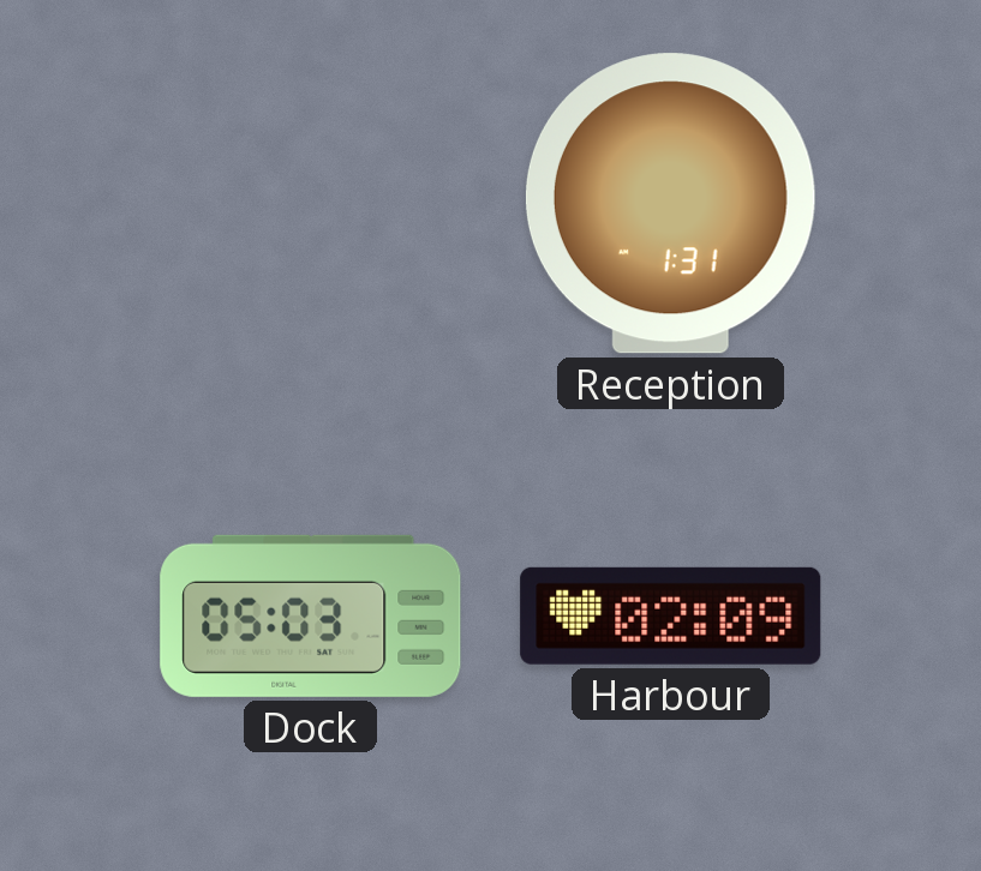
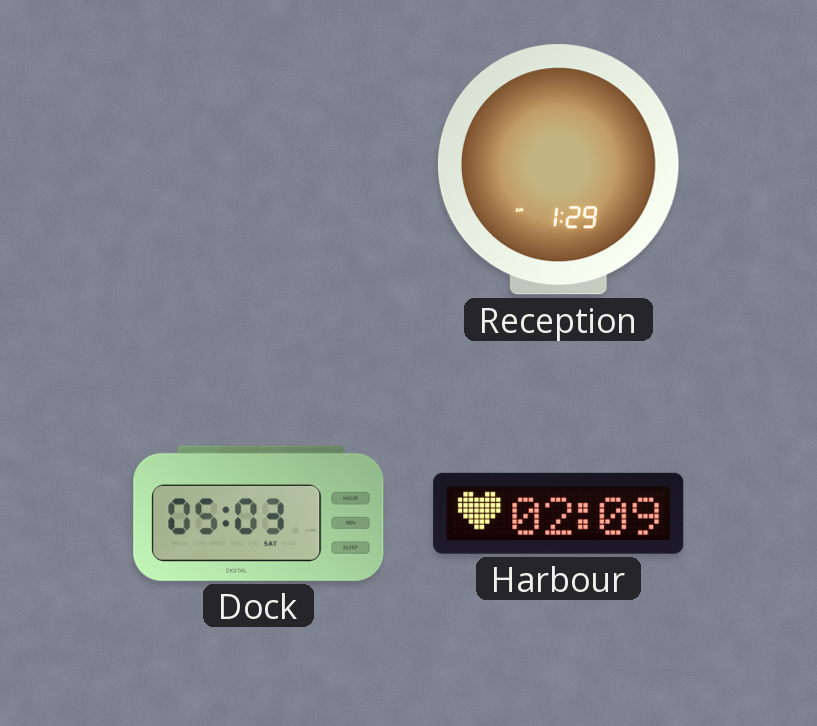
Reception: 1:31 -> 1:29 (558, 170)
